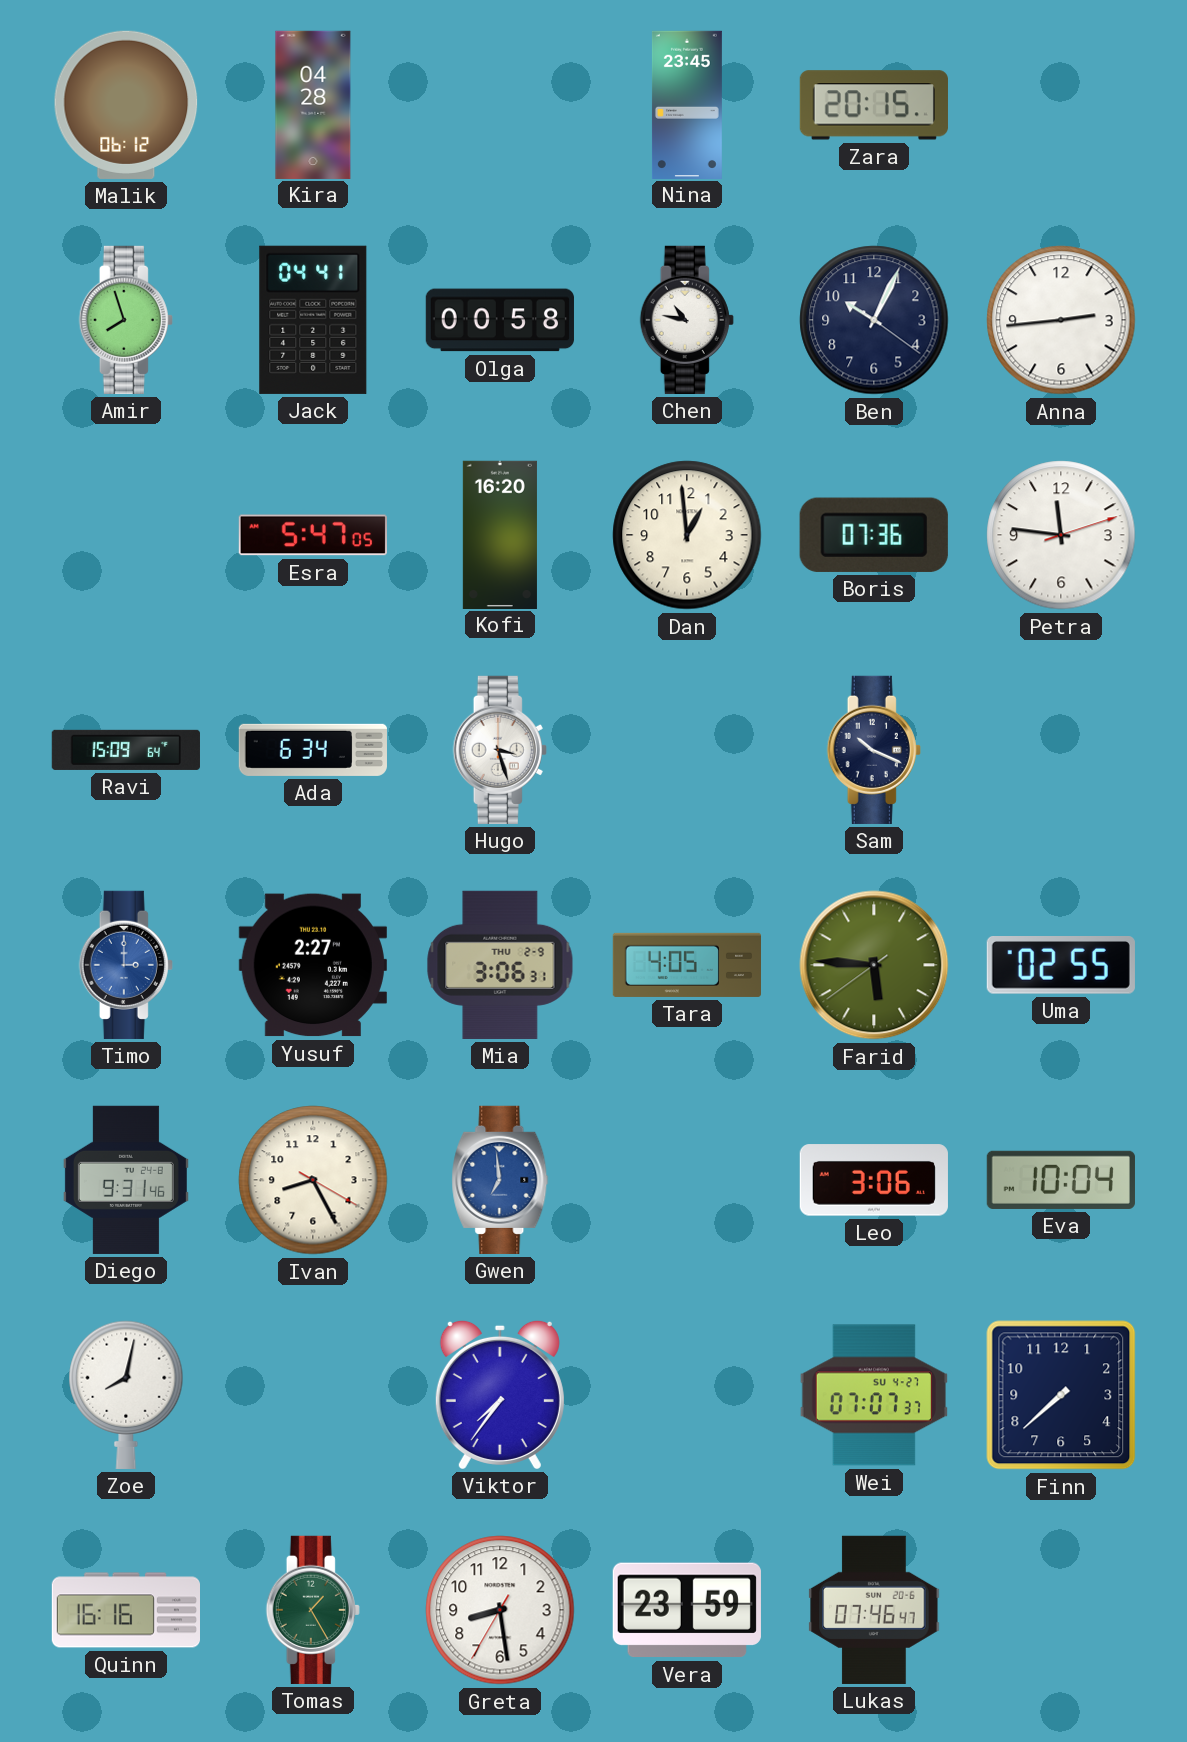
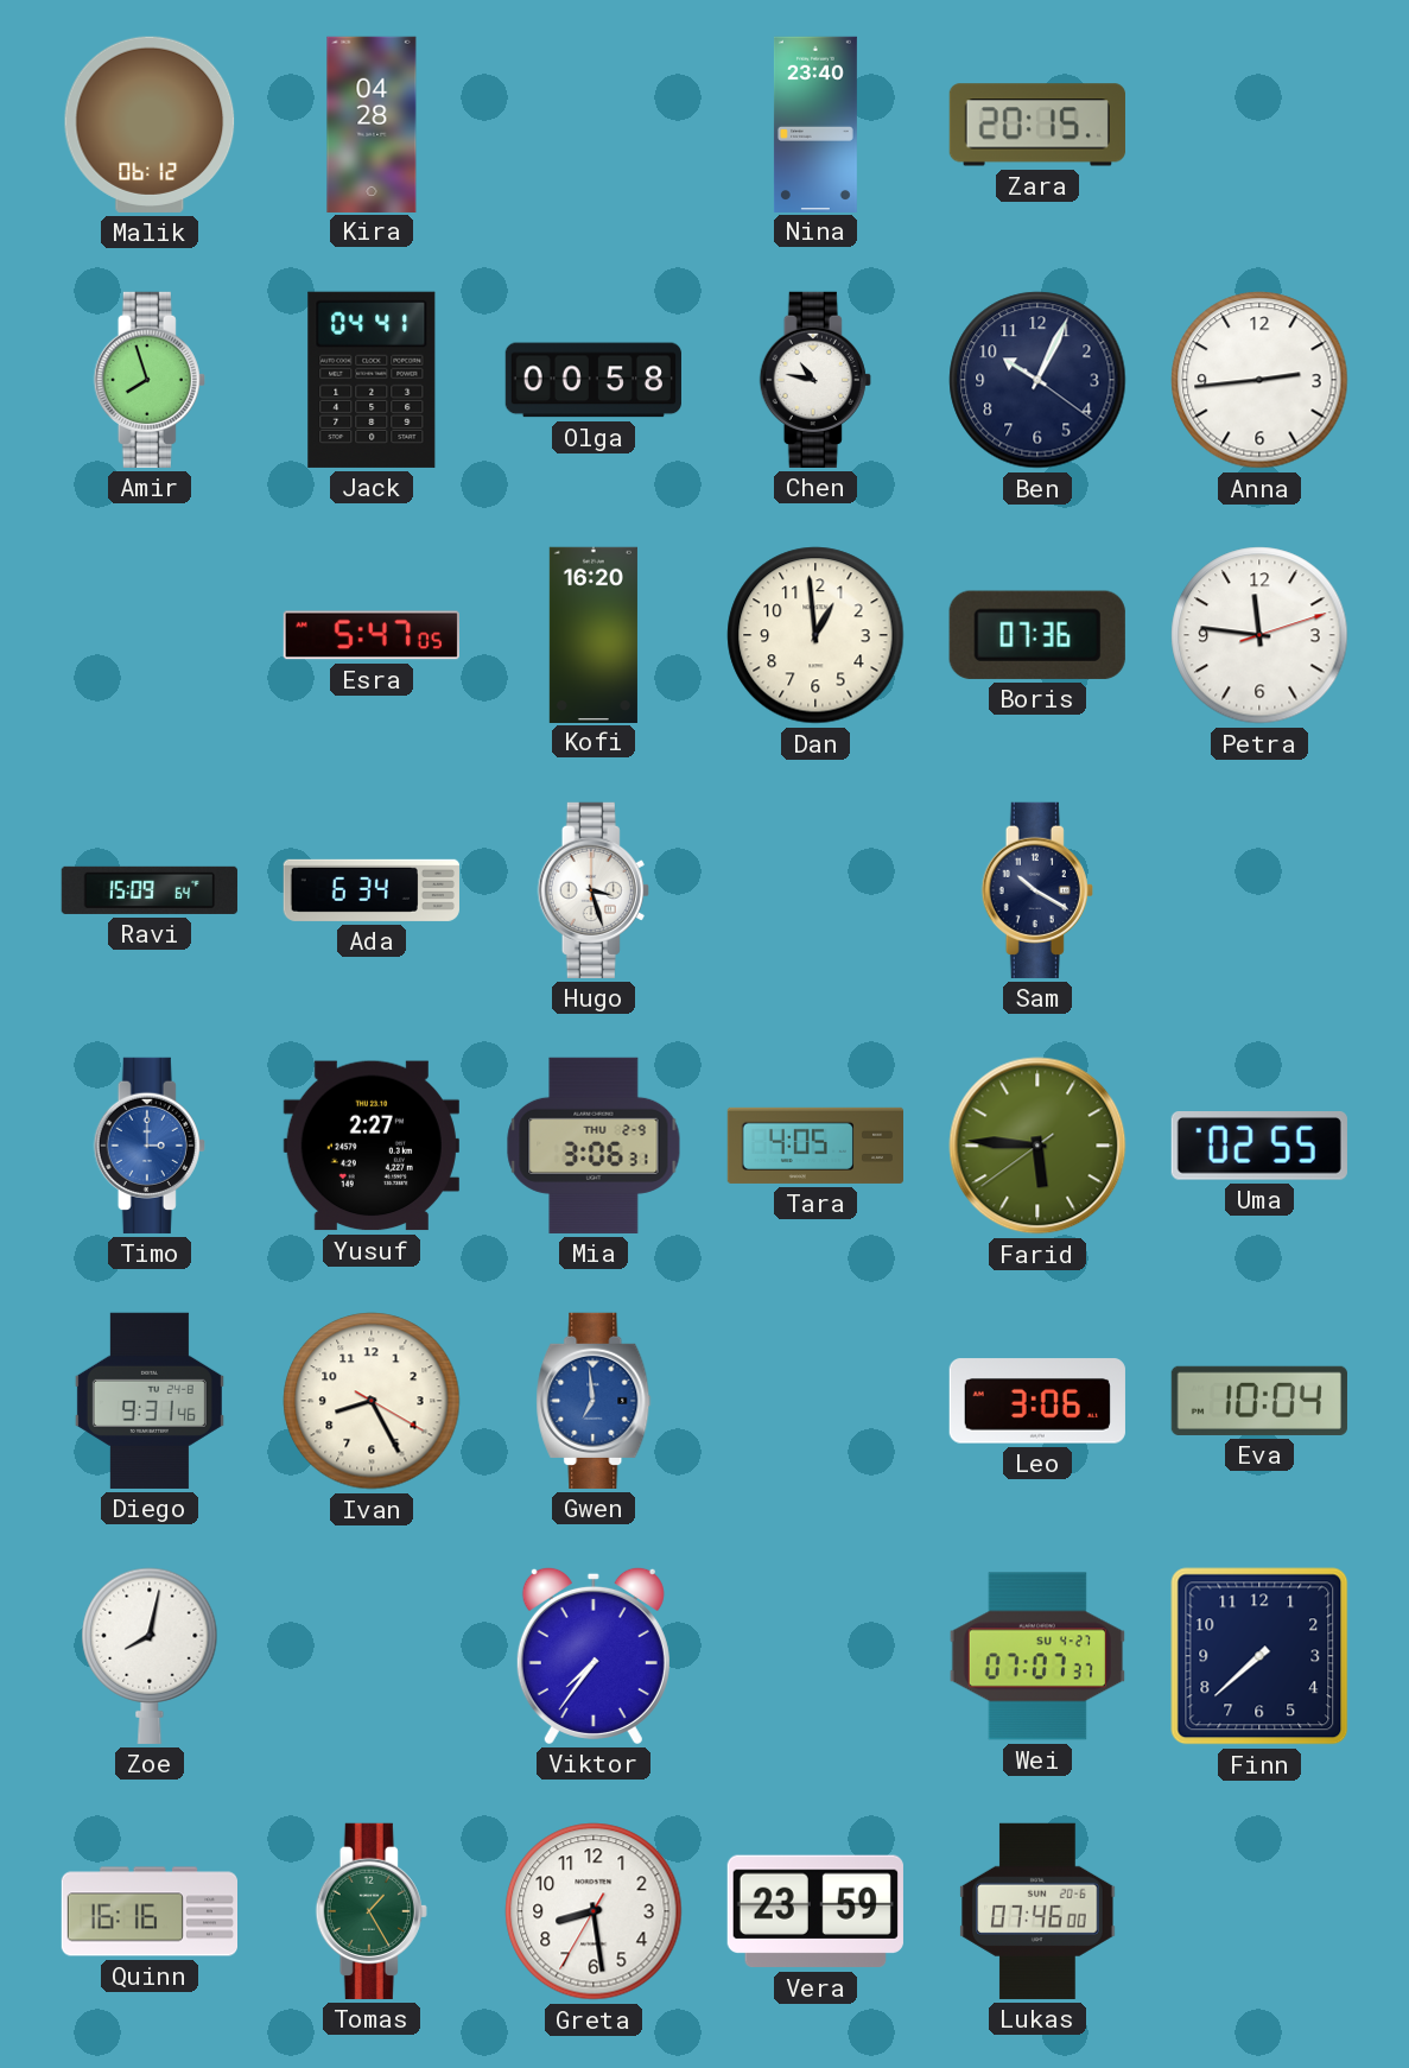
Nina: 23:45 -> 23:40 (815, 123)
Sam: 10:19 -> 10:20 (1037, 890)
Lukas: 07:46:47 -> 07:46:00 (1037, 1911)
